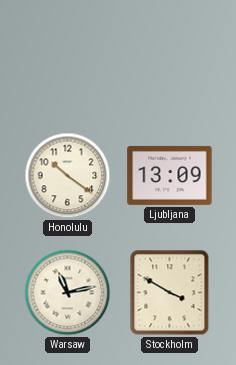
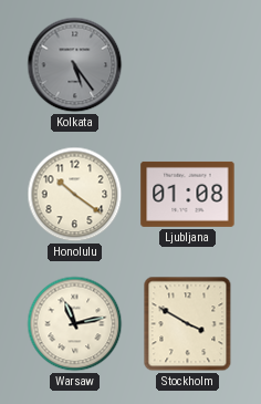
Kolkata: none -> 5:24 (75, 65)
Ljubljana: 13:09 -> 01:08 (188, 194)
